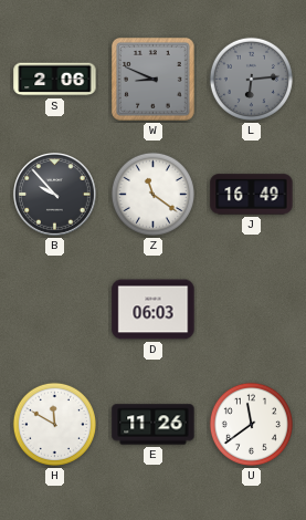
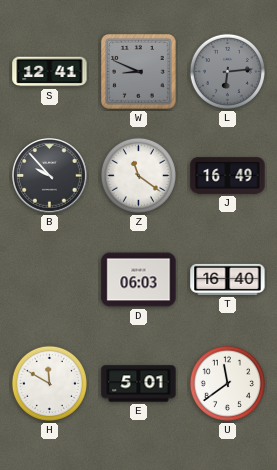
S: 2:06 -> 12:41 (50, 72)
T: none -> 16:40 (228, 279)
E: 11:26 -> 5:01 (139, 384)
